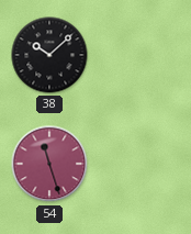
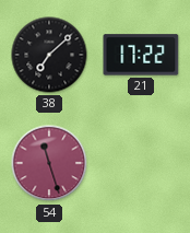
38: 10:08 -> 7:08 (49, 55)
21: none -> 17:22 (141, 55)
